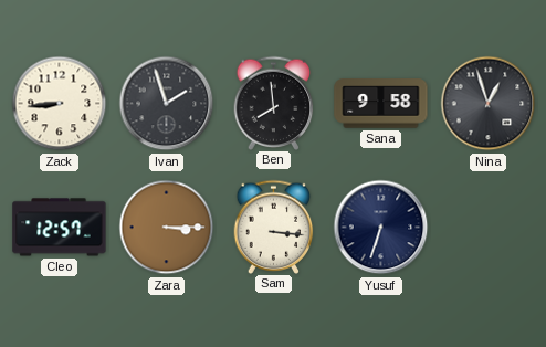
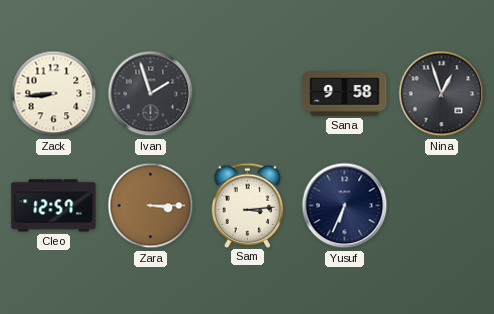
Ben: 7:59 -> none (274, 103)
Sam: 3:16 -> 3:14 (248, 205)
Yusuf: 6:33 -> 6:34 (345, 206)
